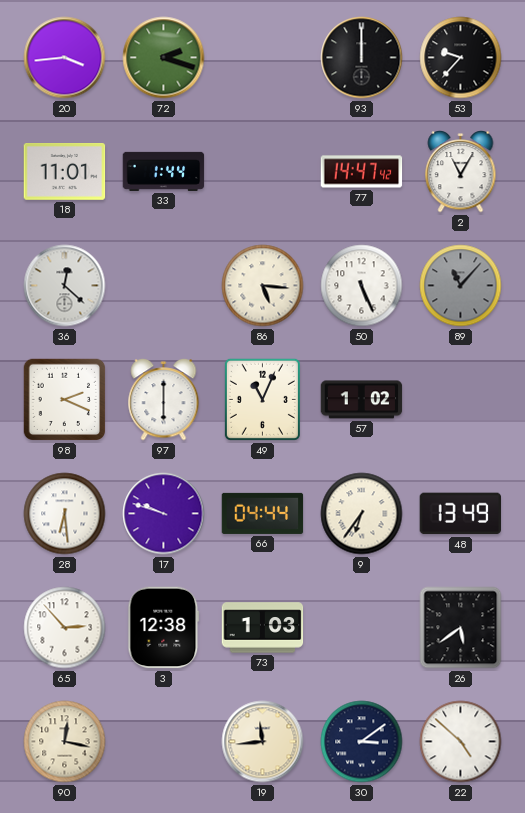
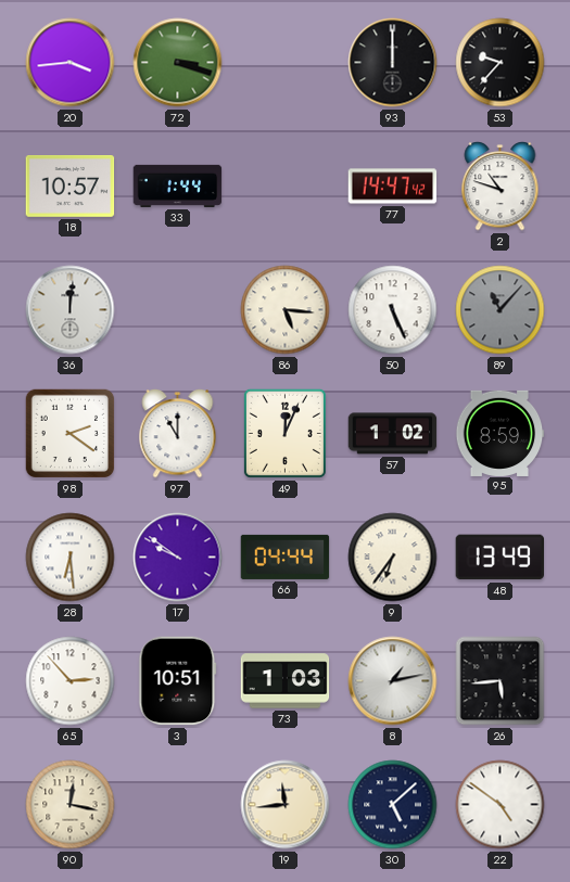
72: 2:18 -> 3:18 (178, 63)
18: 11:01 -> 10:57 (71, 187)
2: 11:05 -> 10:48 (501, 187)
36: 12:22 -> 12:01 (71, 310)
98: 2:19 -> 2:21 (71, 434)
97: 6:00 -> 11:00 (178, 434)
49: 11:04 -> 12:04 (284, 433)
95: none -> 8:59 (499, 433)
17: 9:48 -> 9:51 (178, 558)
3: 12:38 -> 10:51 (178, 681)
8: none -> 1:13 (393, 681)
26: 5:39 -> 5:44 (501, 681)
30: 3:09 -> 5:08 (393, 805)
22: 4:52 -> 4:51 (501, 805)
